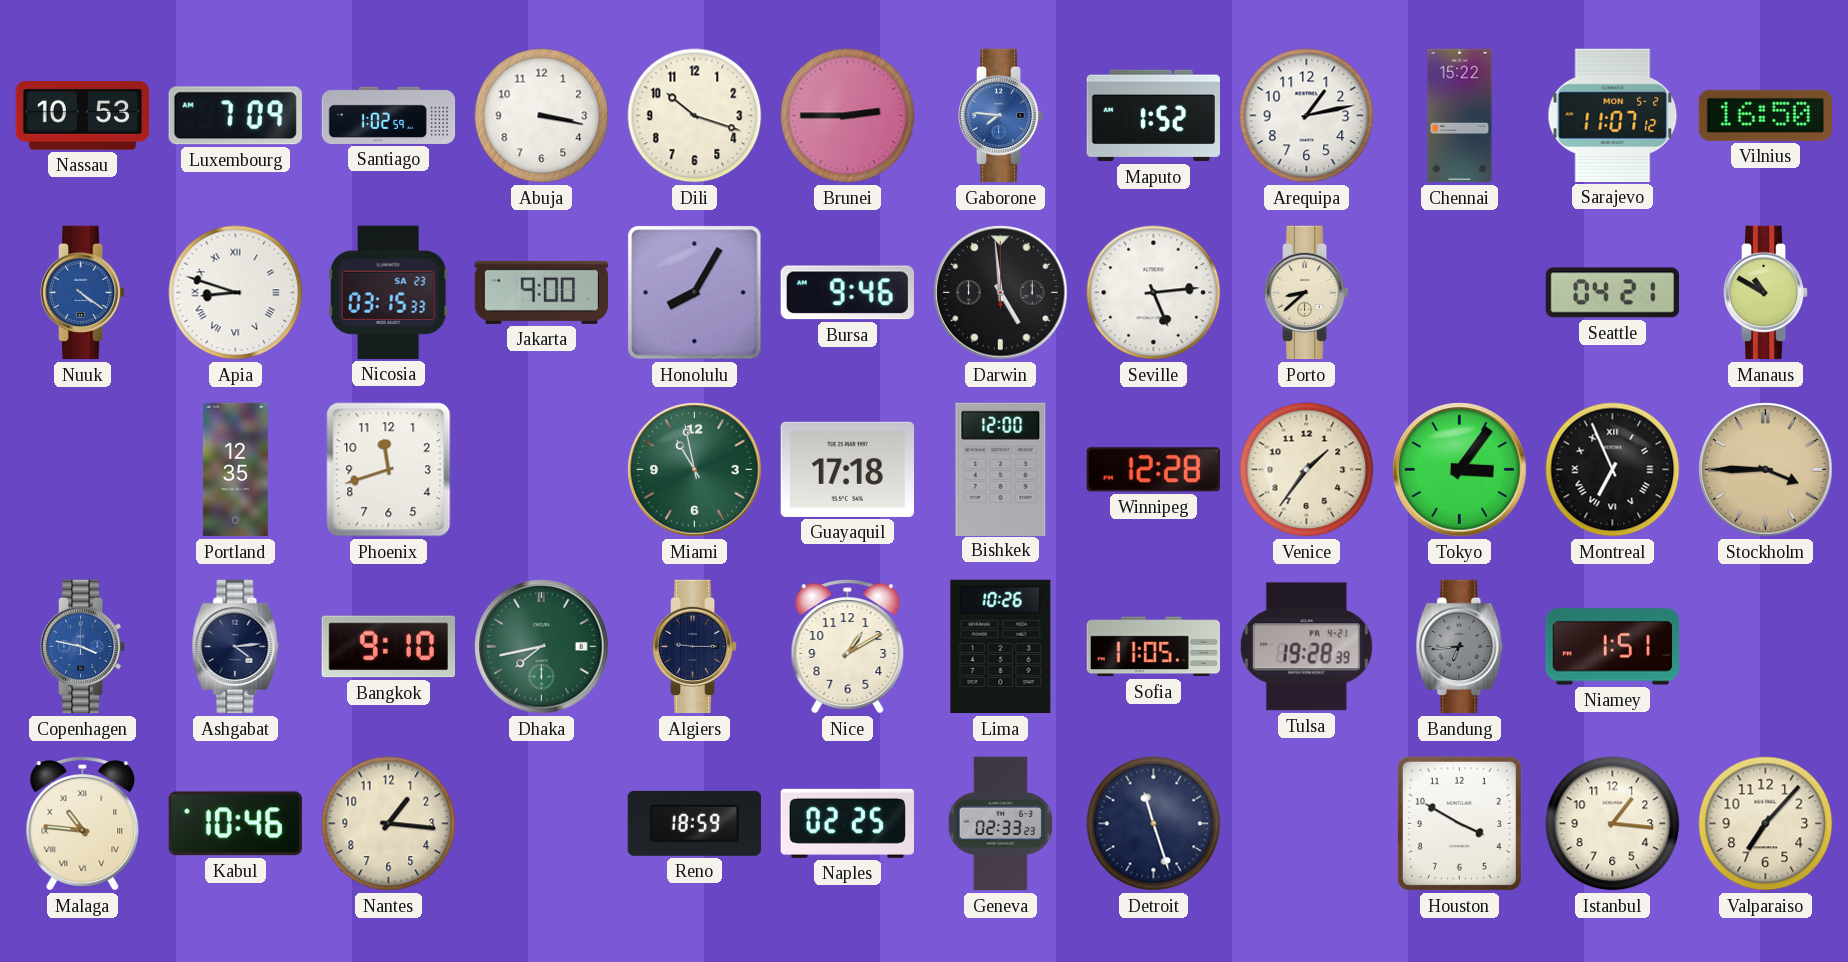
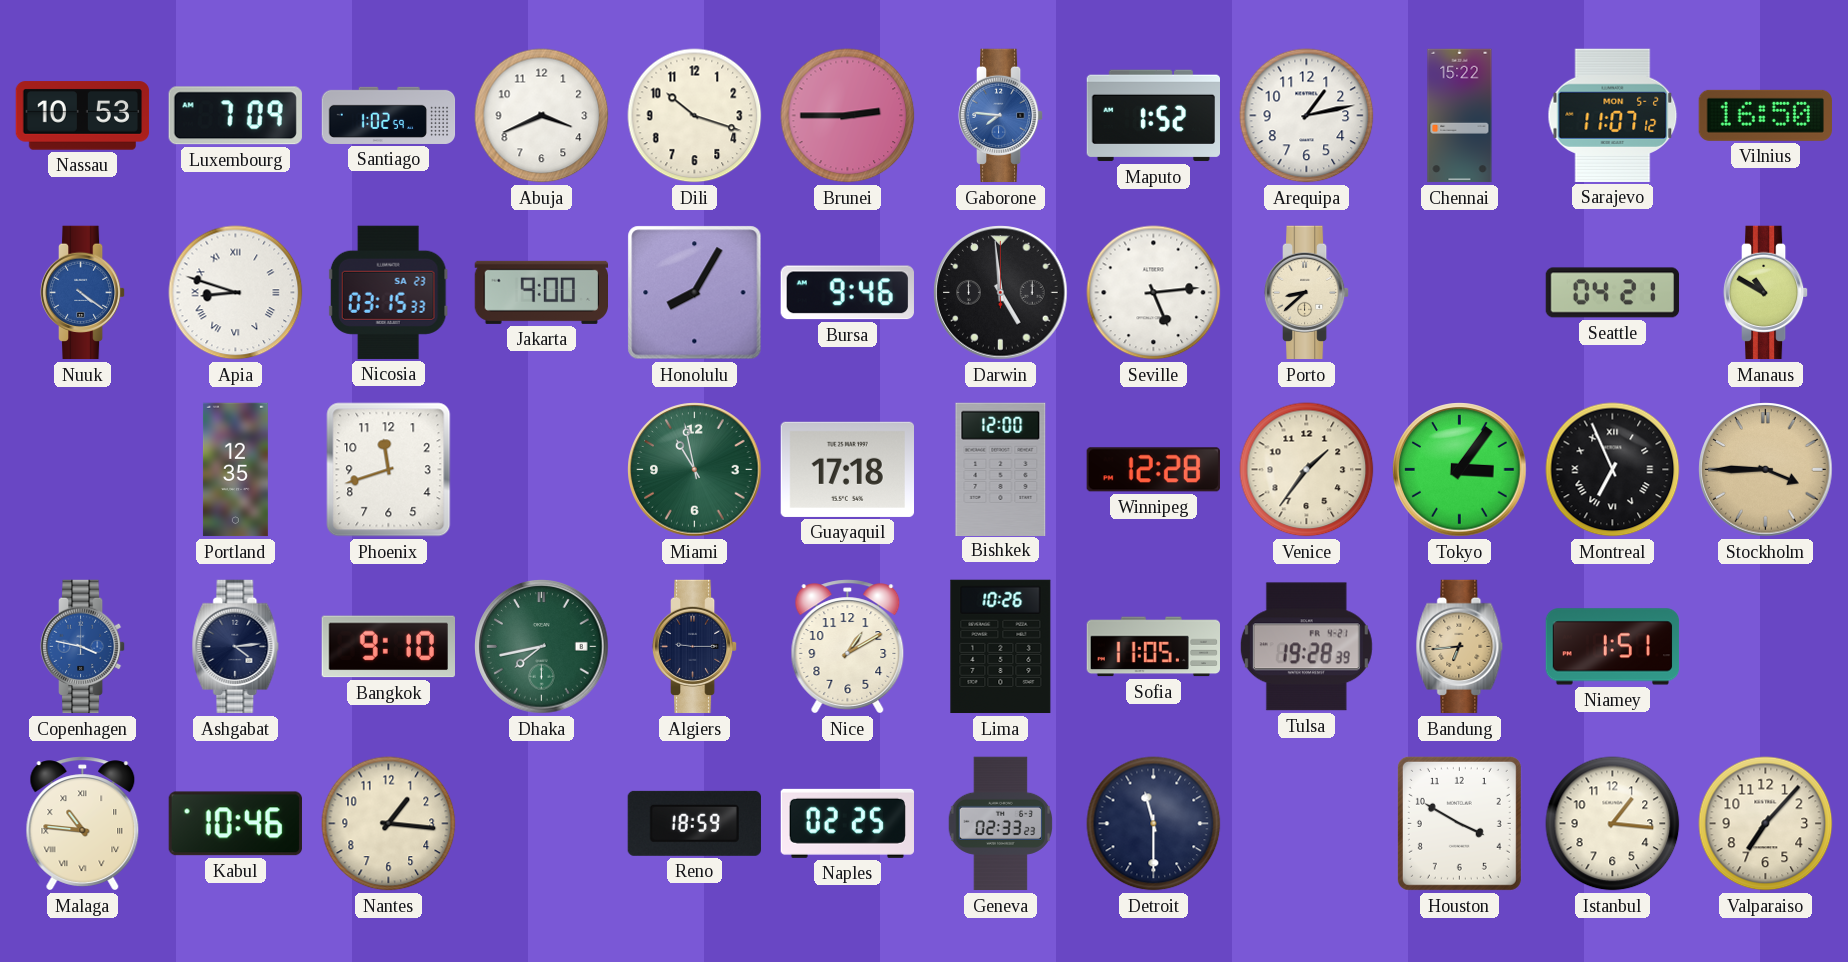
Abuja: 3:17 -> 3:41 (542, 116)
Bandung dial: grey -> champagne (1460, 647)
Detroit: 11:27 -> 11:30 (1154, 824)
